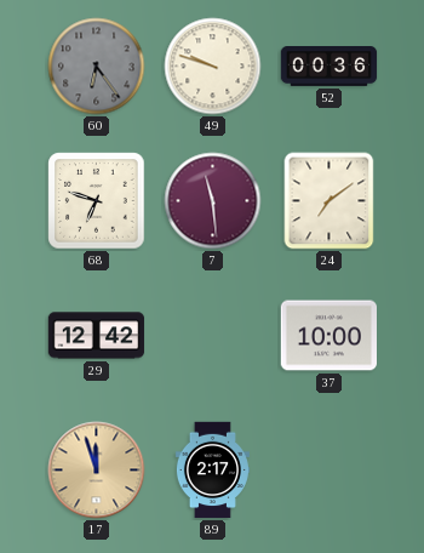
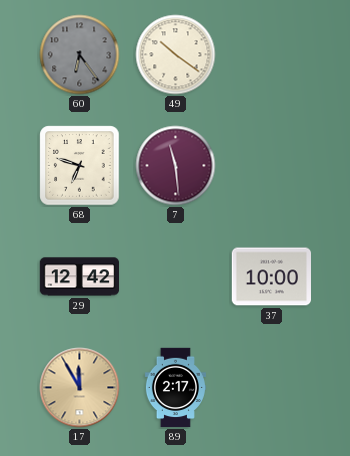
49: 9:48 -> 10:21 (176, 55)
52: 00:36 -> none (330, 67)
24: 7:09 -> none (330, 201)
17: 11:57 -> 11:55 (80, 388)
